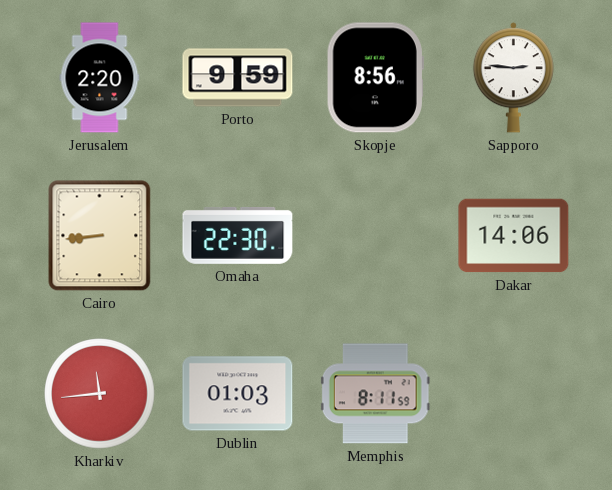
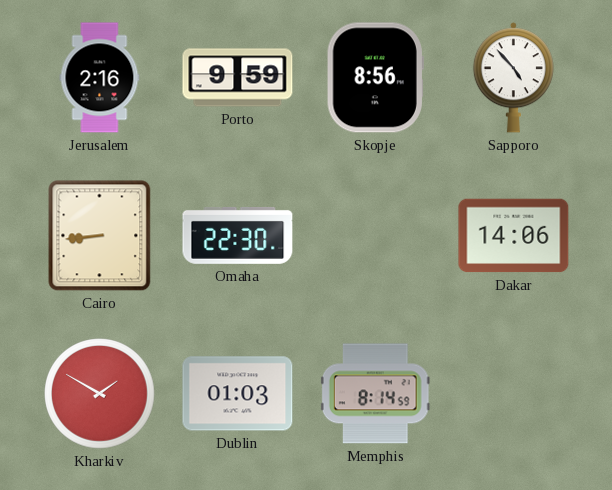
Jerusalem: 2:20 -> 2:16 (100, 78)
Sapporo: 2:46 -> 4:53 (513, 78)
Kharkiv: 11:44 -> 1:50 (100, 394)
Memphis: 8:11 -> 8:14 (375, 394)
